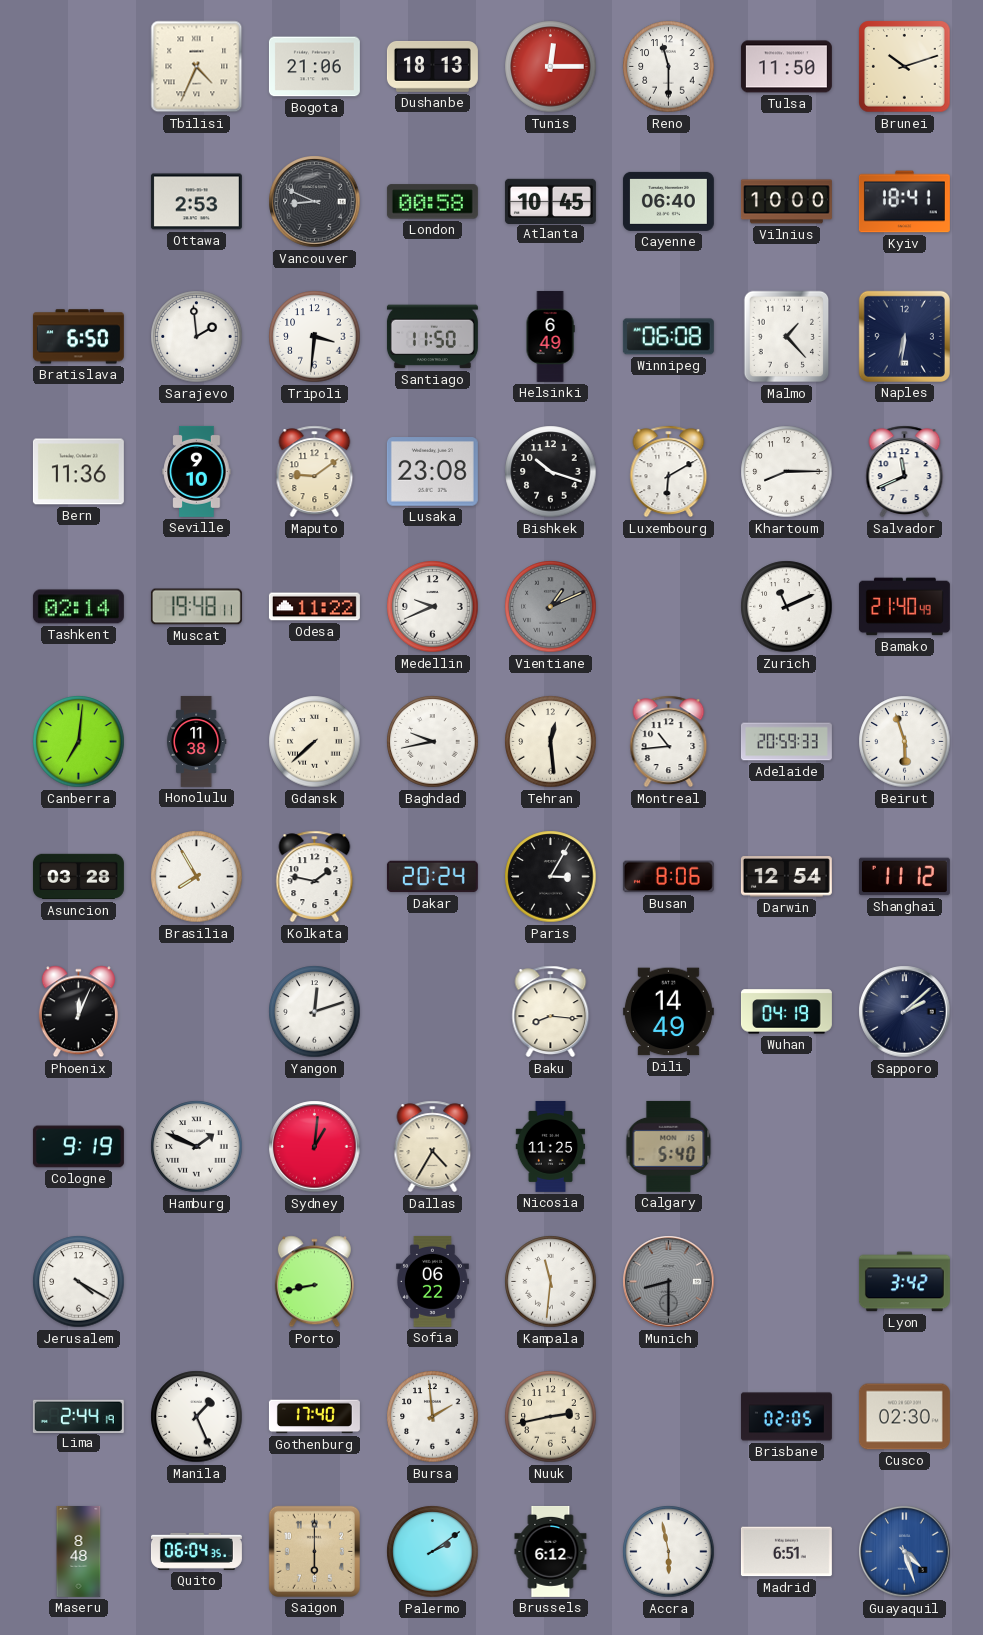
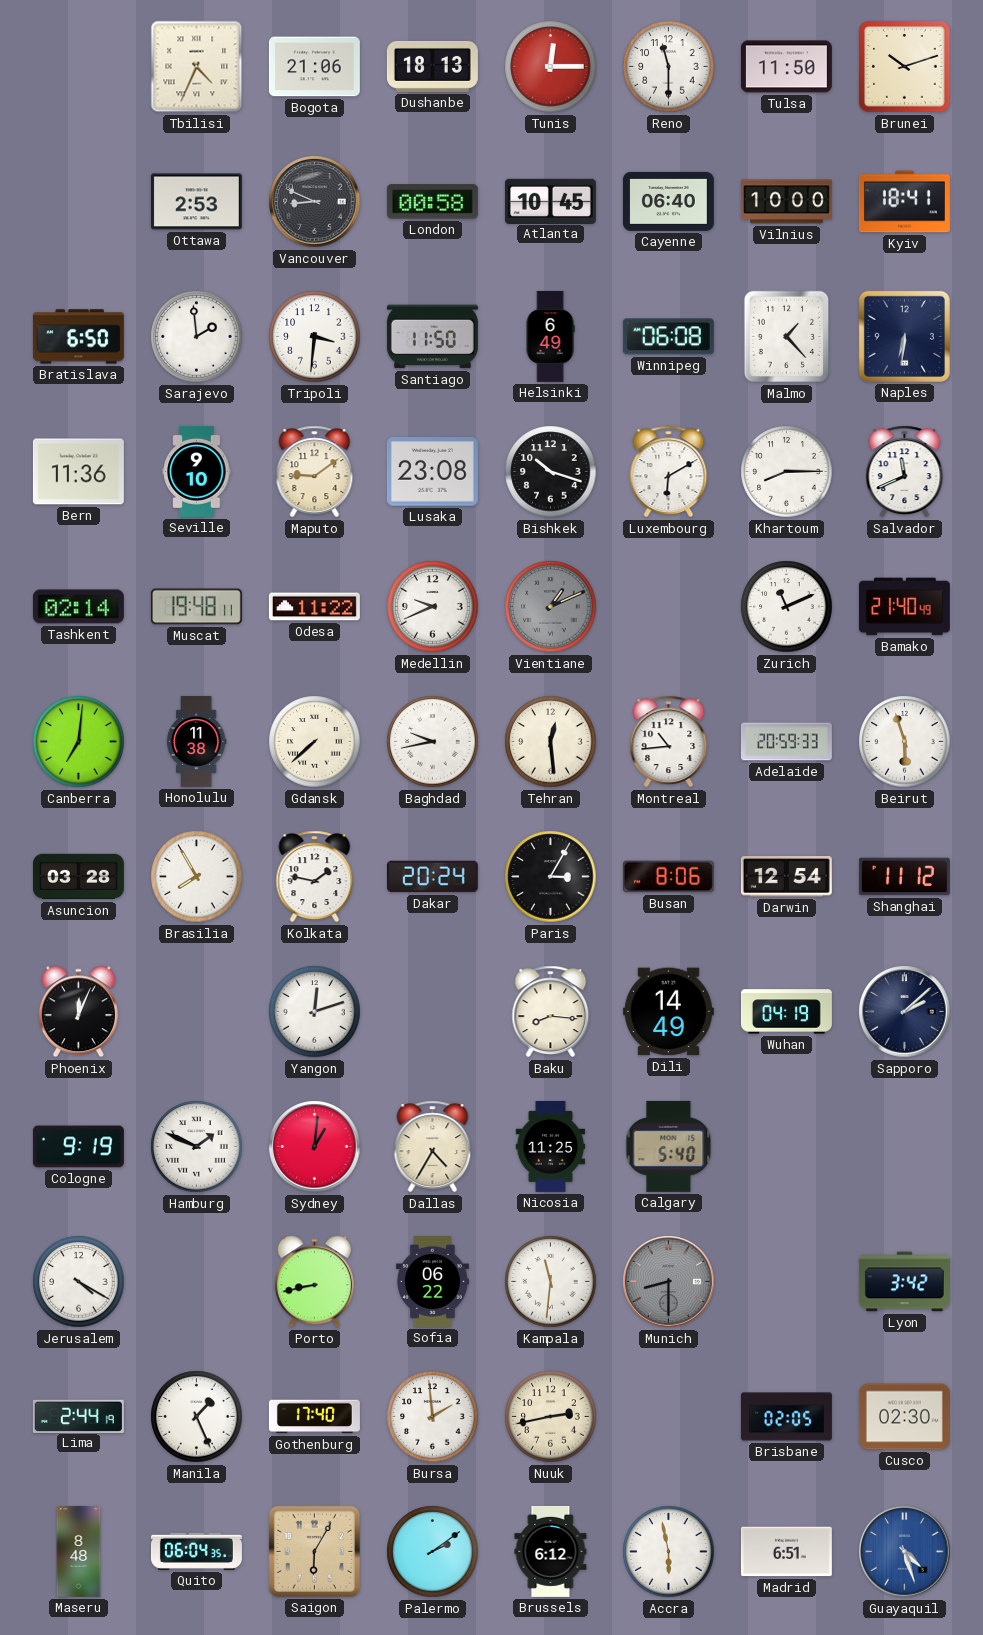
Saigon: 6:00 -> 6:05 (314, 1551)
